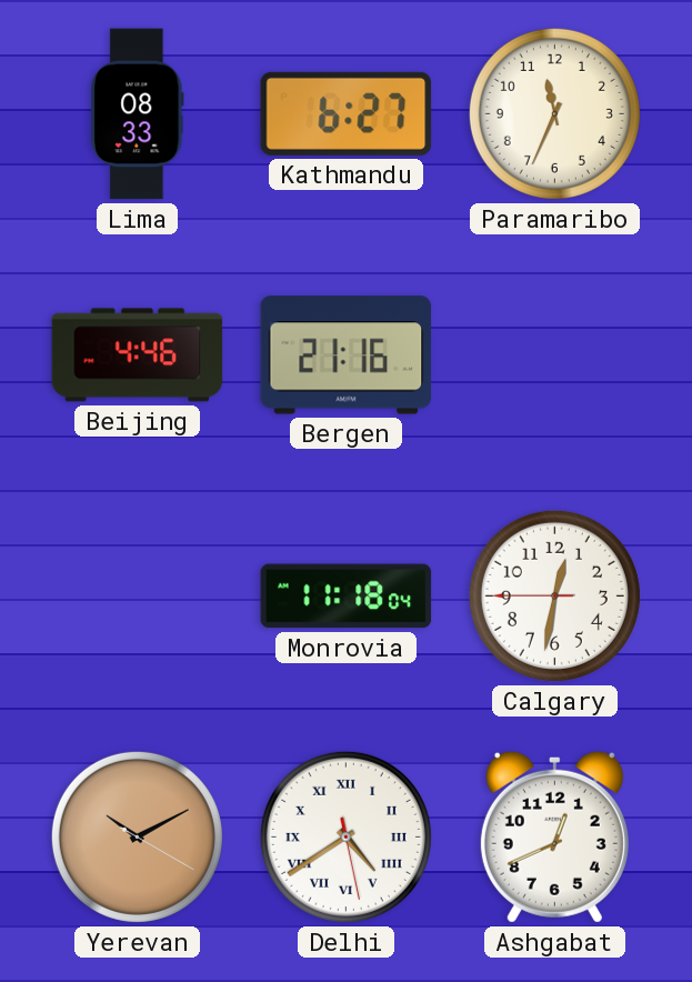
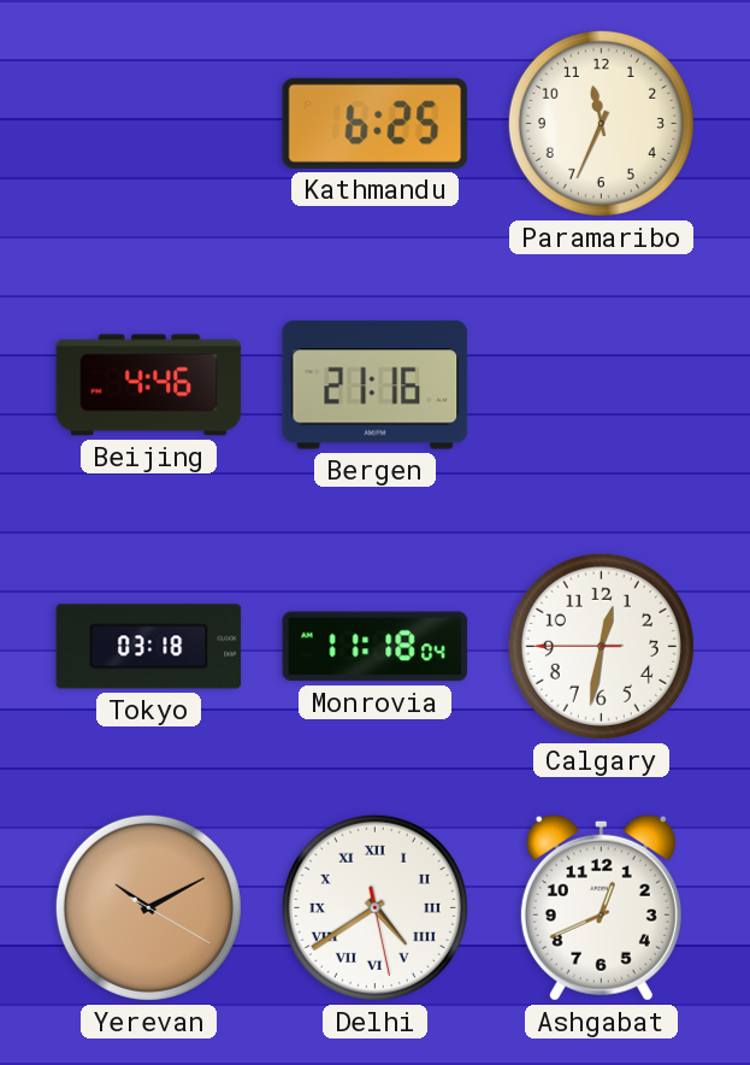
Lima: 08:33 -> none (138, 114)
Kathmandu: 6:27 -> 6:25 (376, 123)
Tokyo: none -> 03:18 (149, 647)
